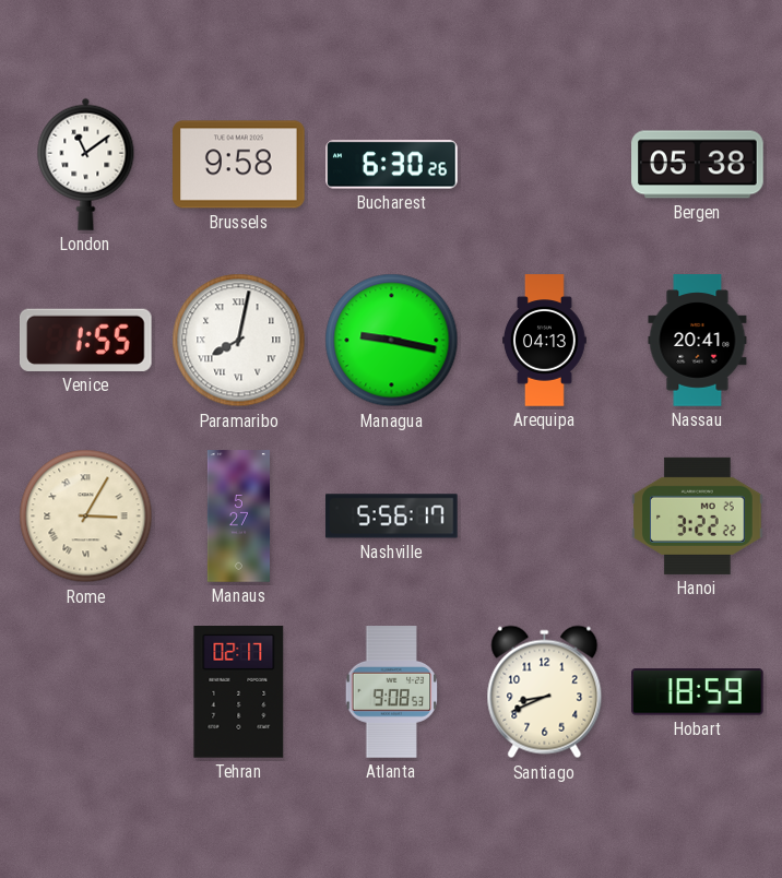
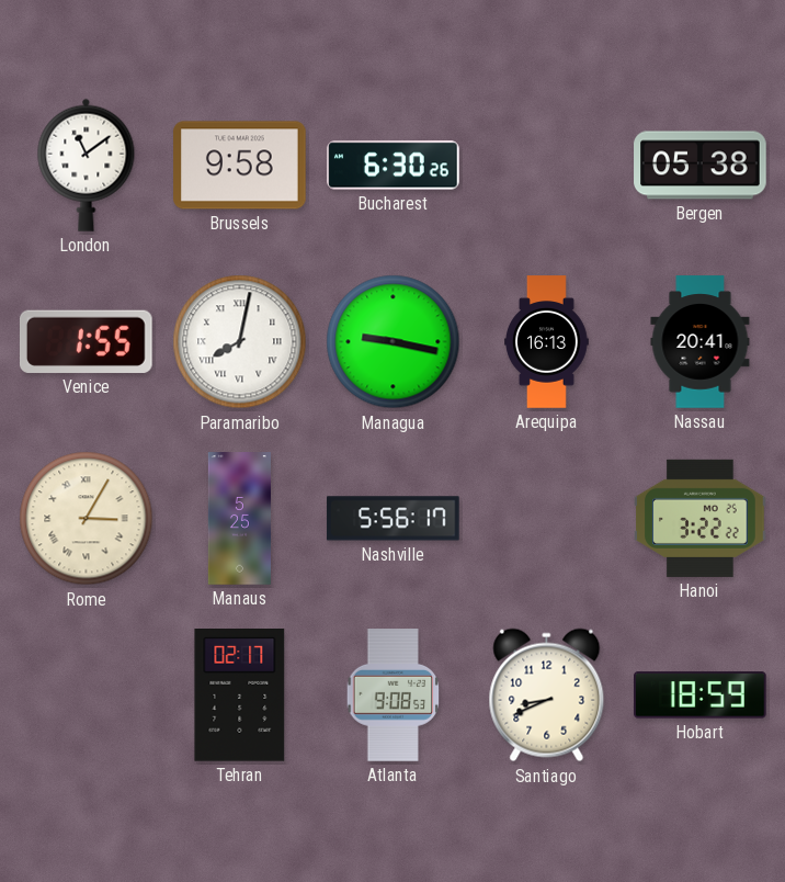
Arequipa: 04:13 -> 16:13 (547, 342)
Manaus: 5:27 -> 5:25 (239, 519)
